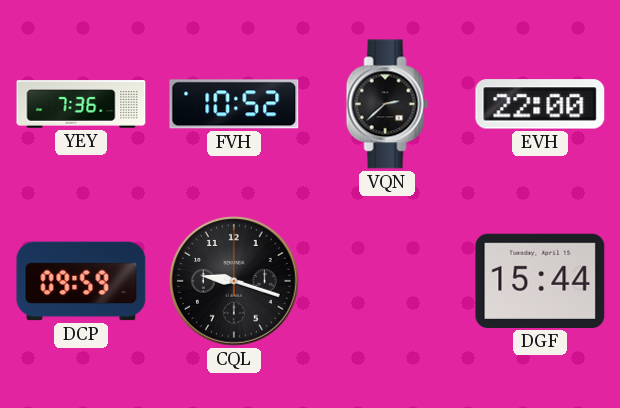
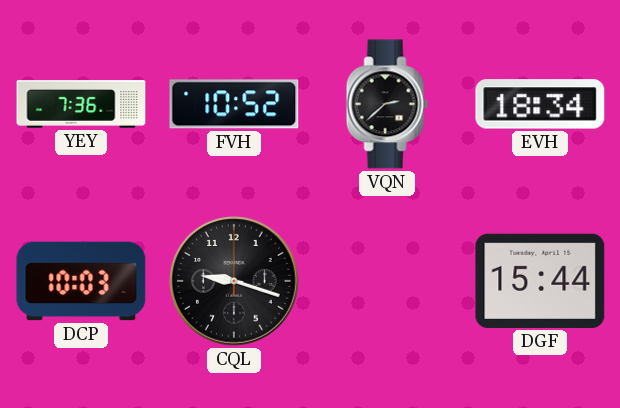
EVH: 22:00 -> 18:34 (540, 104)
DCP: 09:59 -> 10:03 (81, 281)
